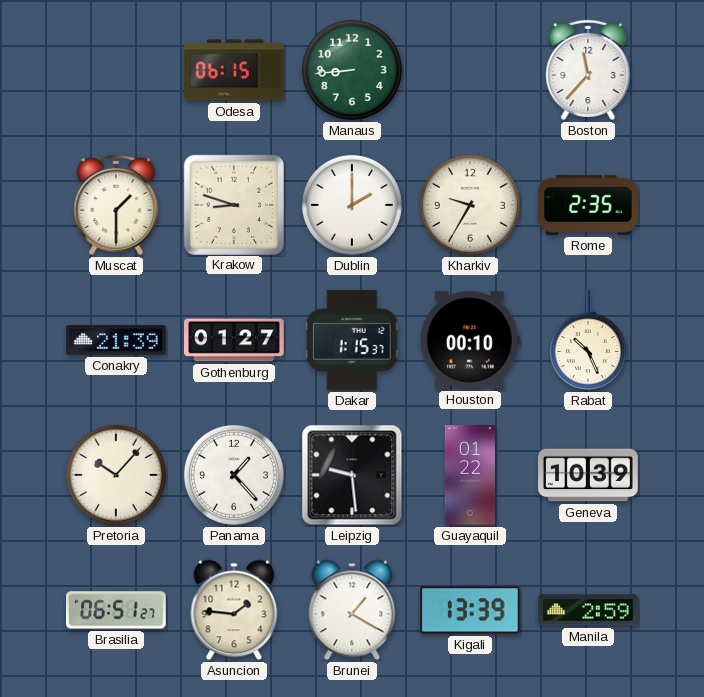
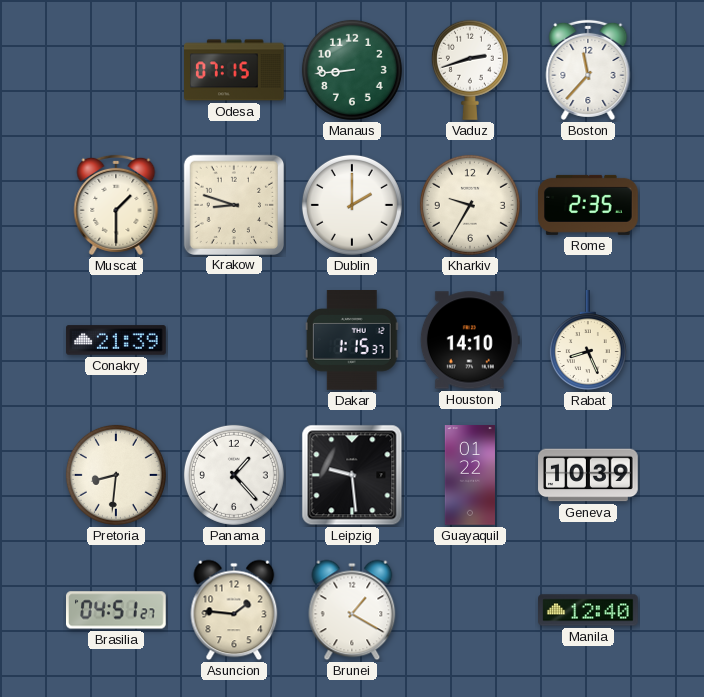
Odesa: 06:15 -> 07:15 (235, 70)
Vaduz: none -> 2:42 (470, 70)
Gothenburg: 01:27 -> none (234, 340)
Houston: 00:10 -> 14:10 (470, 340)
Rabat: 10:26 -> 8:26 (588, 340)
Pretoria: 10:07 -> 8:31 (116, 475)
Brasilia: 06:51 -> 04:51 (117, 610)
Kigali: 13:39 -> none (471, 610)
Manila: 2:59 -> 12:40 (588, 610)
